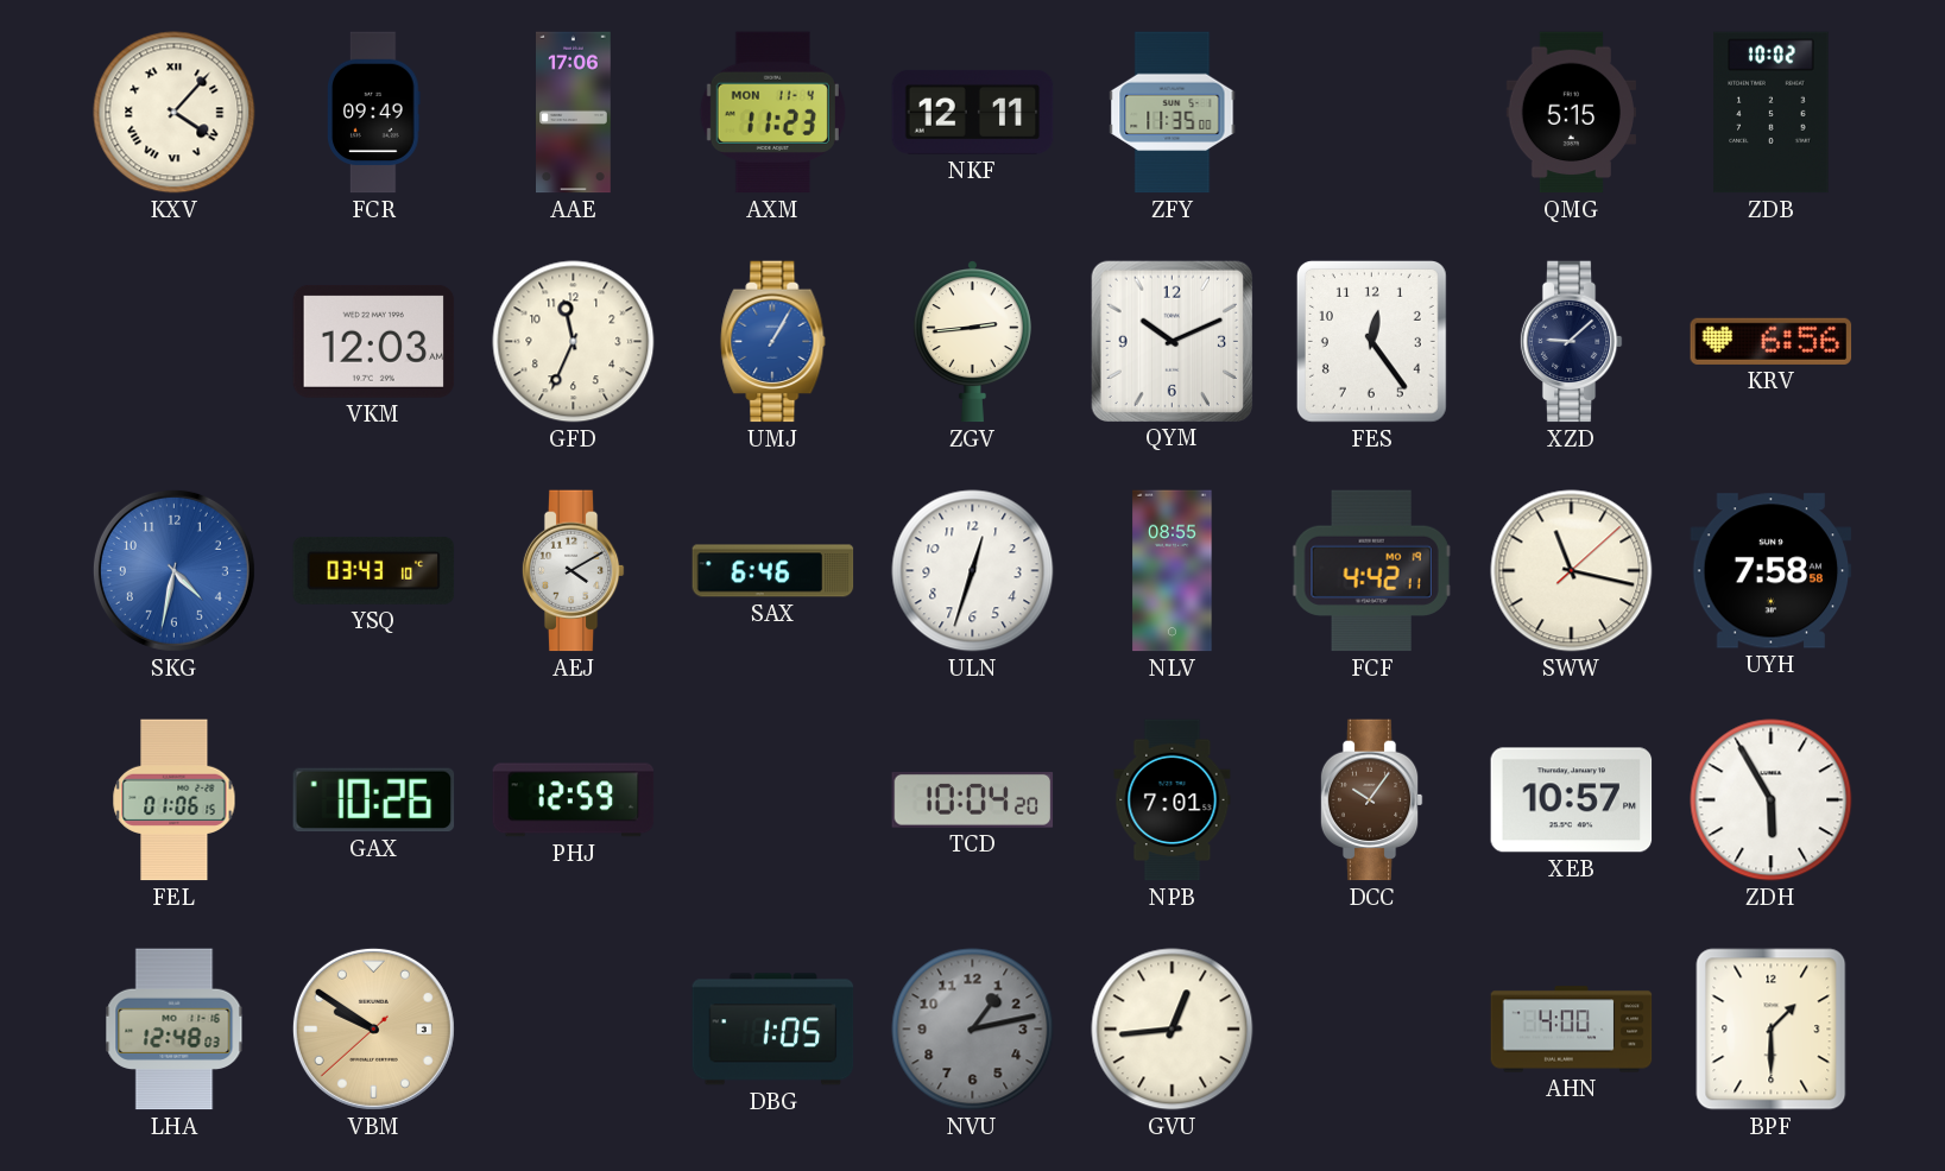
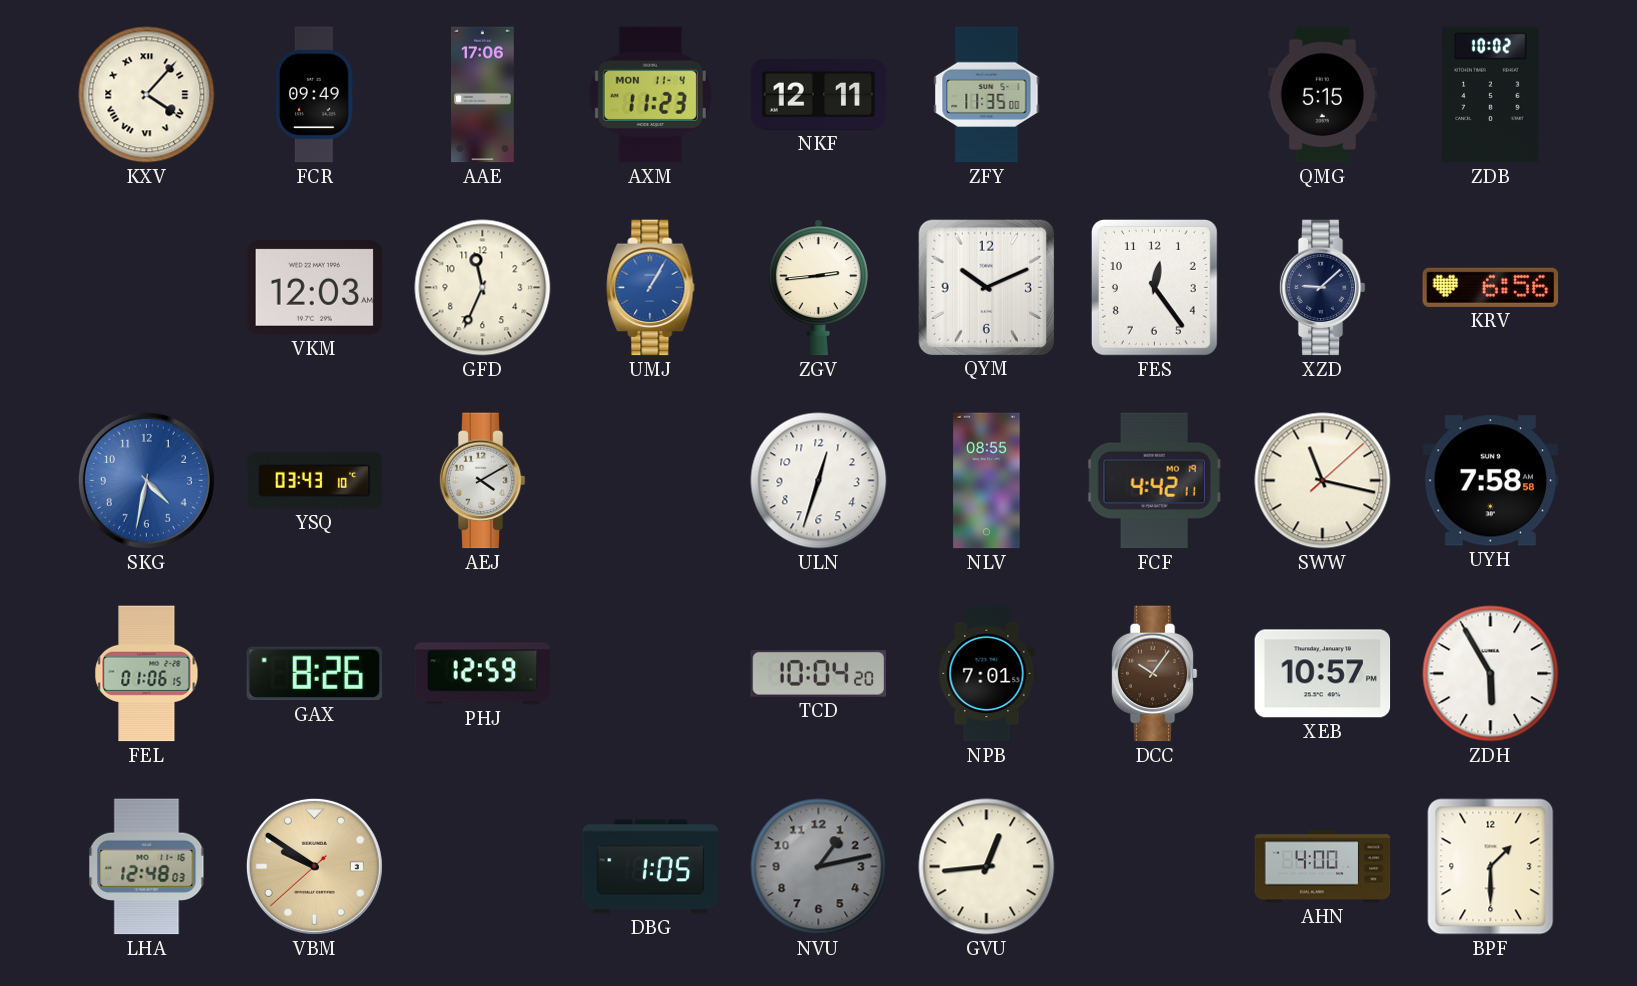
SAX: 6:46 -> none (773, 571)
GAX: 10:26 -> 8:26 (315, 674)
